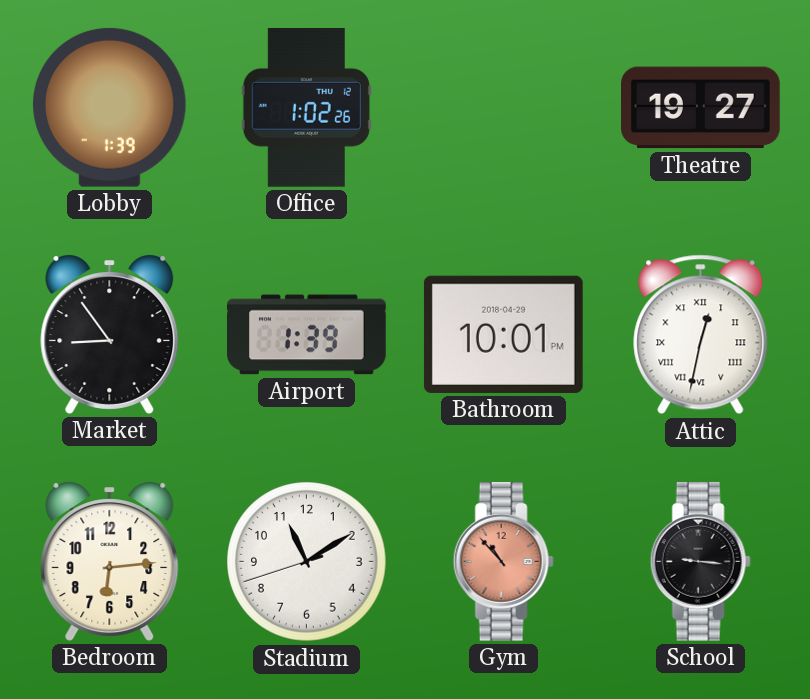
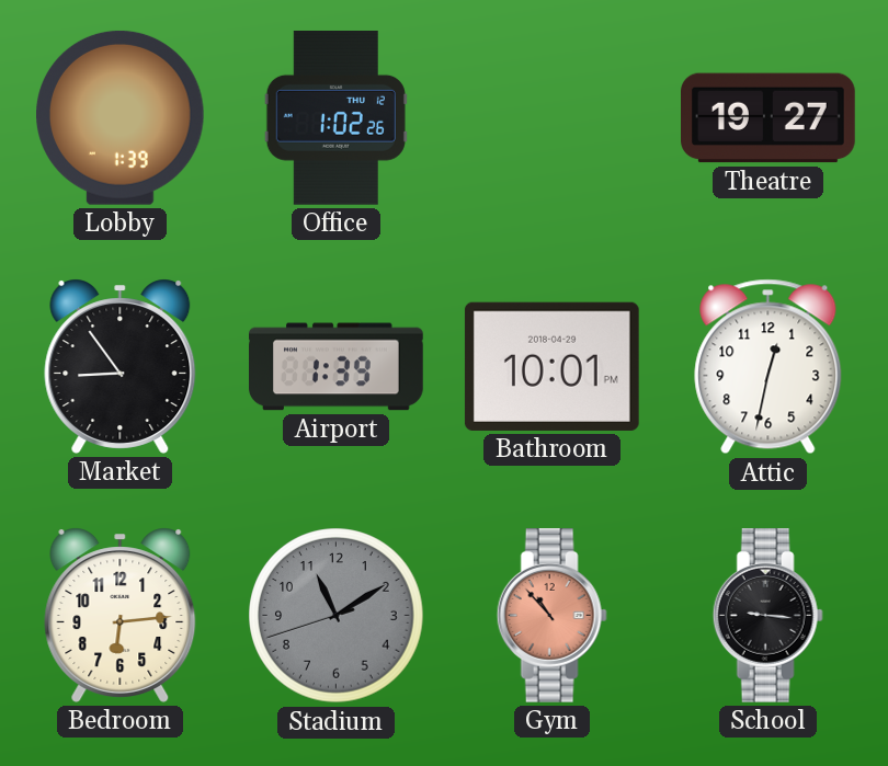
Attic numerals: Roman -> Arabic (769, 367)
Stadium dial: white -> grey (337, 616)
